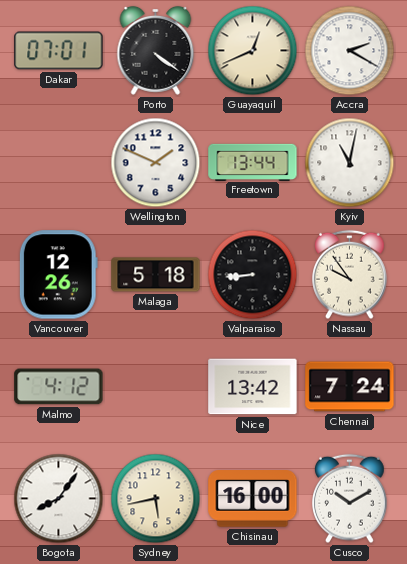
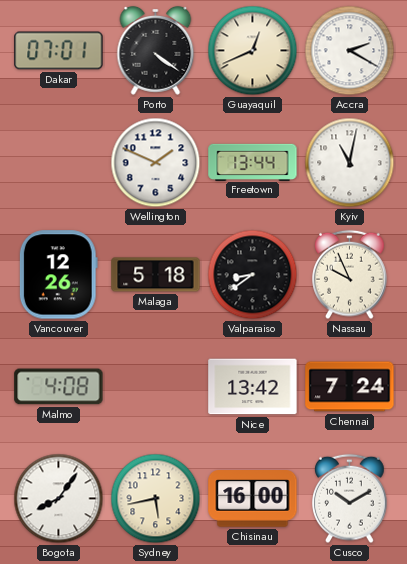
Valparaiso: 8:44 -> 8:39 (253, 275)
Nassau: 9:54 -> 9:56 (350, 275)
Malmo: 4:12 -> 4:08 (59, 387)
